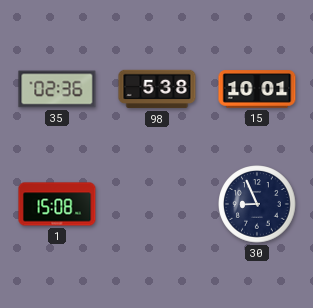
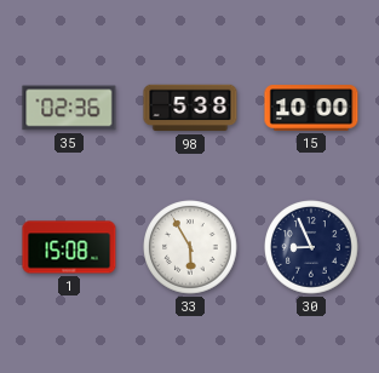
15: 10:01 -> 10:00 (311, 108)
33: none -> 5:55 (190, 247)
